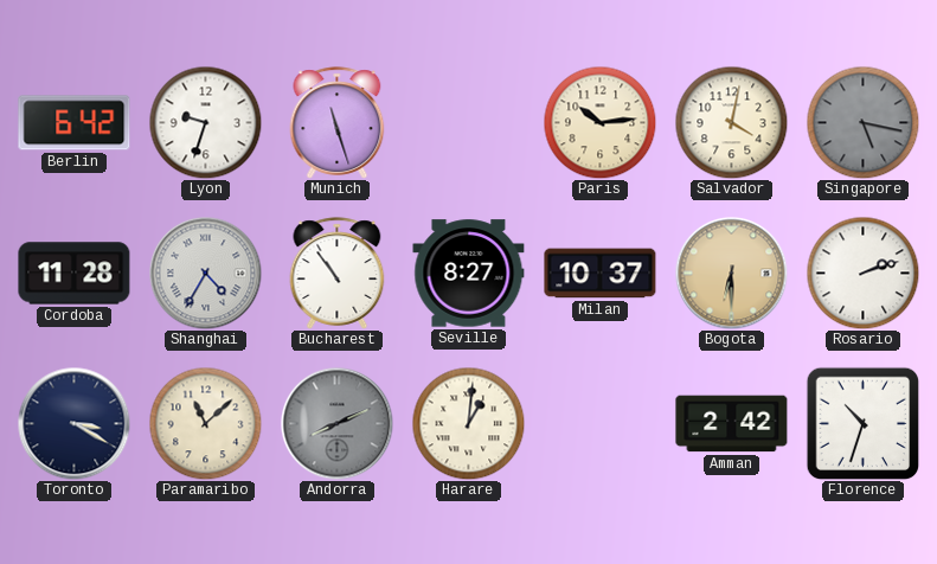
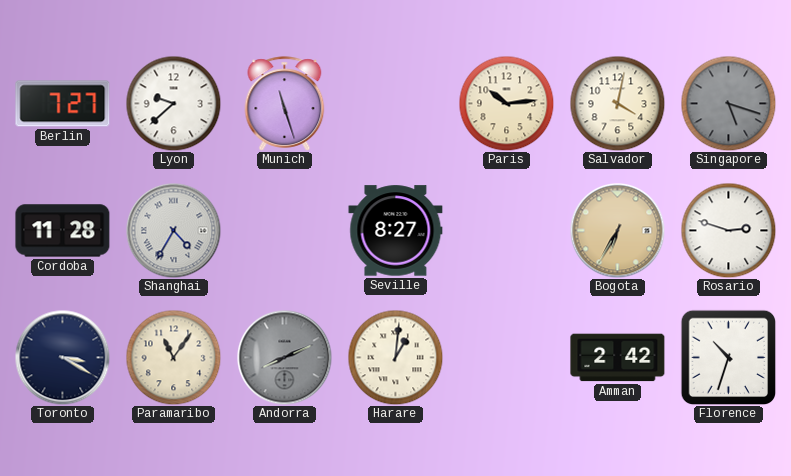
Berlin: 6:42 -> 7:27 (63, 104)
Lyon: 9:33 -> 9:38 (173, 103)
Singapore: 5:17 -> 5:18 (728, 103)
Bucharest: 10:54 -> none (338, 274)
Milan: 10:37 -> none (601, 274)
Bogota: 6:30 -> 6:35 (617, 230)
Rosario: 2:12 -> 2:48 (728, 230)
Paramaribo: 11:08 -> 11:06 (173, 357)
